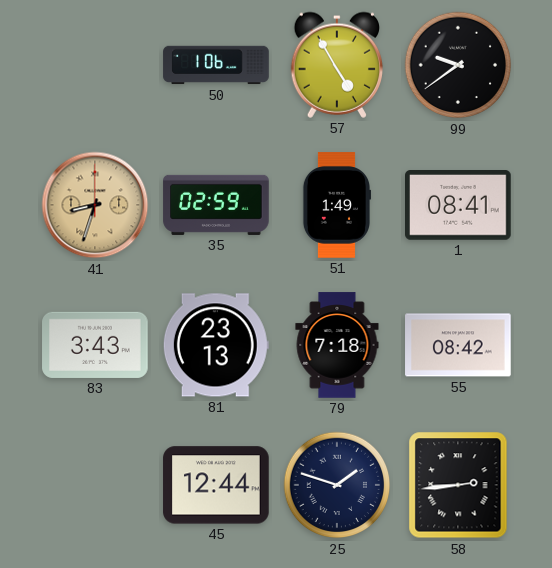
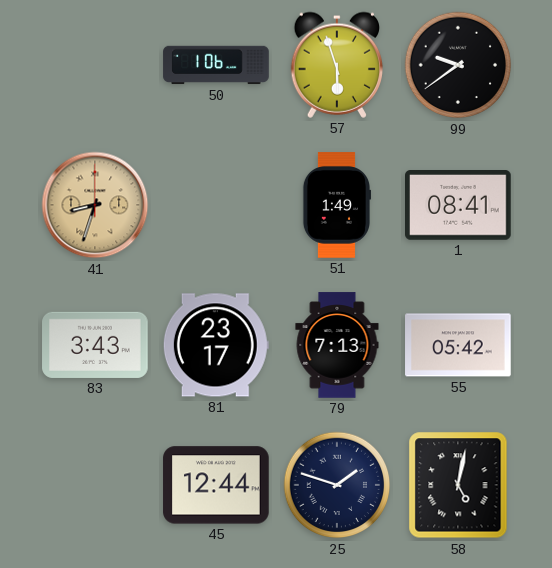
57: 4:55 -> 5:57 (336, 65)
35: 02:59 -> none (216, 205)
81: 23:13 -> 23:17 (216, 345)
79: 7:18 -> 7:13 (337, 345)
55: 08:42 -> 05:42 (458, 345)
58: 2:44 -> 5:02 (458, 485)
